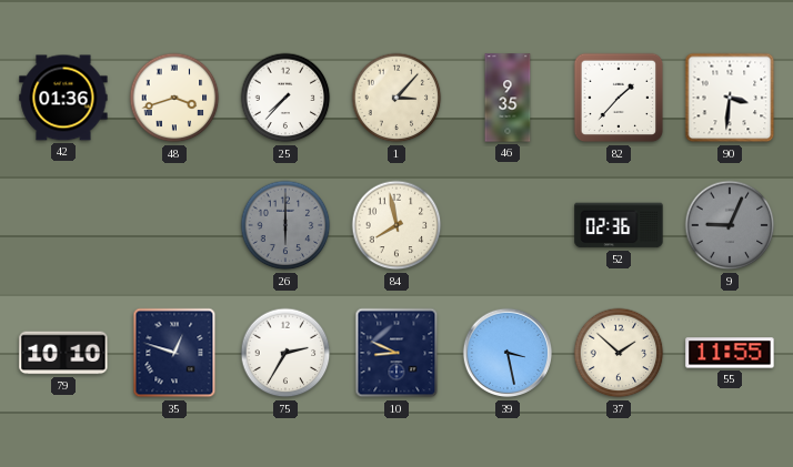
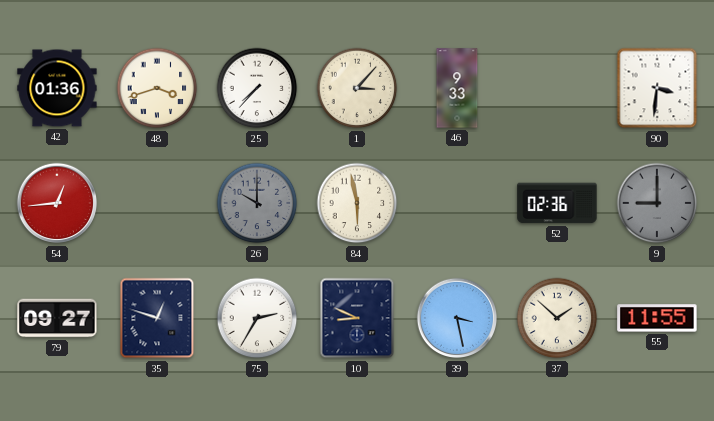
46: 9:35 -> 9:33 (457, 88)
82: 1:37 -> none (619, 98)
54: none -> 12:44 (57, 203)
26: 6:00 -> 10:00 (257, 203)
84: 7:58 -> 5:58 (357, 203)
9: 9:04 -> 9:00 (657, 203)
79: 10:10 -> 09:27 (57, 318)
